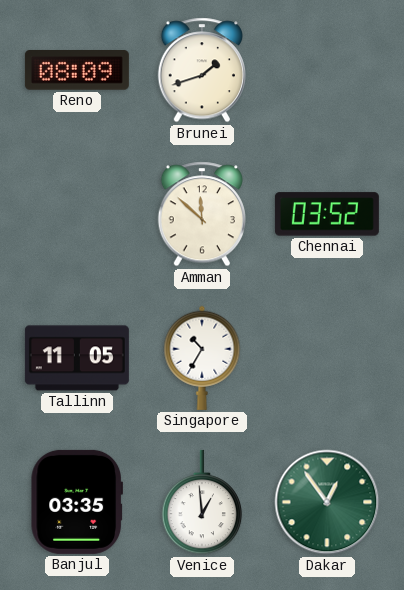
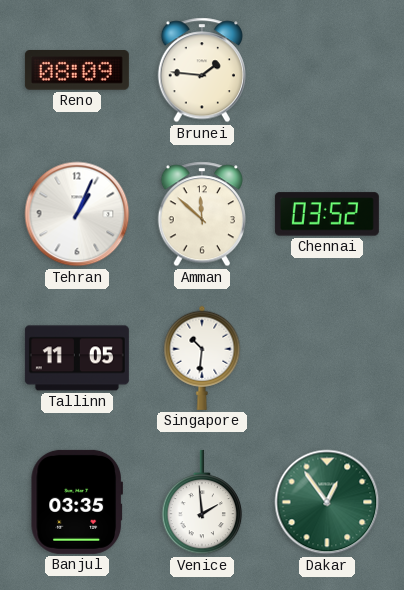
Brunei: 1:42 -> 1:46 (201, 70)
Tehran: none -> 1:04 (77, 214)
Singapore: 10:35 -> 10:31 (202, 358)
Venice: 12:59 -> 1:59 (202, 502)
